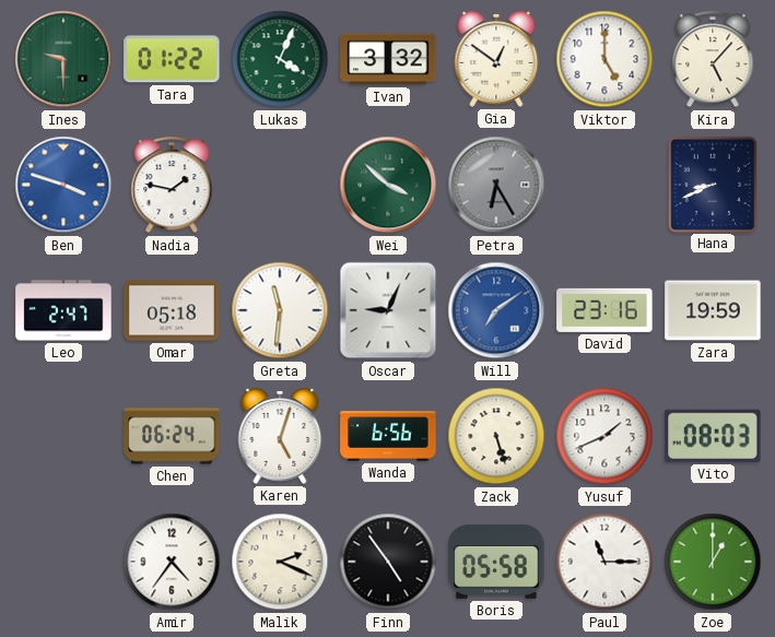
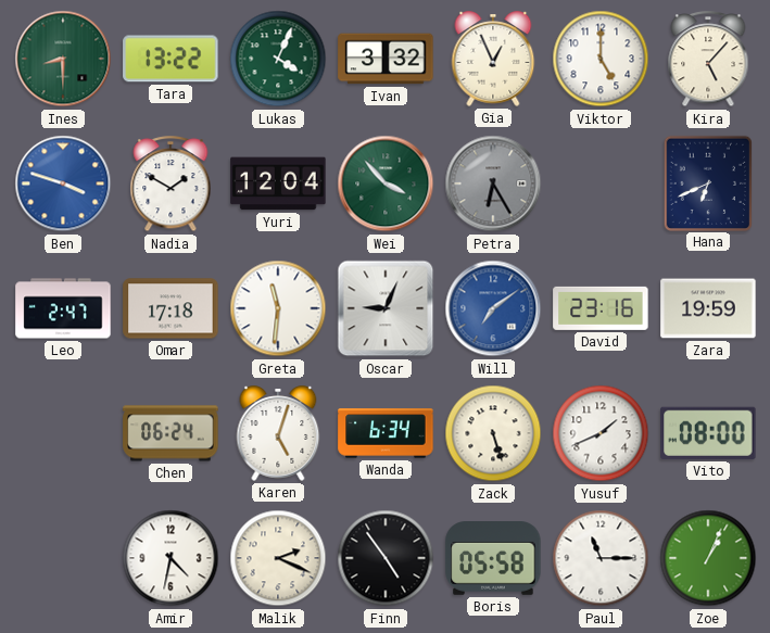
Ines: 9:30 -> 8:30 (63, 59)
Tara: 01:22 -> 13:22 (171, 59)
Gia: 12:51 -> 12:56 (493, 59)
Nadia: 1:47 -> 1:50 (171, 185)
Yuri: none -> 12:04 (278, 183)
Wei: 3:52 -> 3:53 (386, 183)
Hana: 8:41 -> 6:41 (707, 182)
Omar: 05:18 -> 17:18 (171, 308)
Wanda: 6:56 -> 6:34 (386, 433)
Vito: 08:03 -> 08:00 (708, 433)
Amir: 4:36 -> 4:32 (171, 558)
Zoe: 1:00 -> 1:04 (708, 558)
